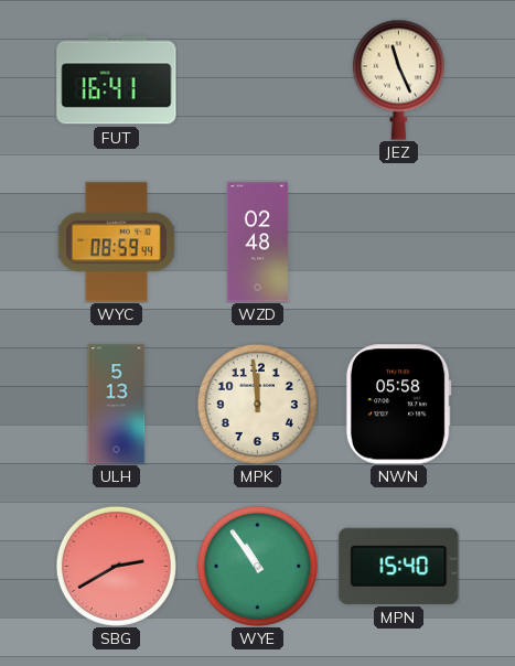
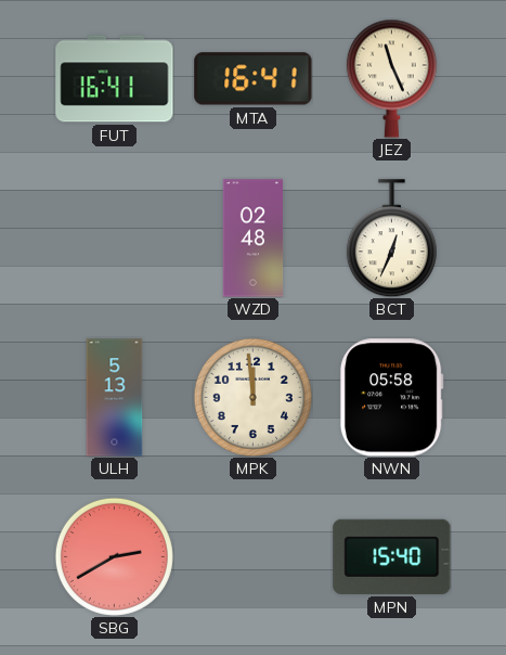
MTA: none -> 16:41 (254, 79)
WYC: 08:59 -> none (116, 243)
BCT: none -> 12:34 (391, 239)
WYE: 10:54 -> none (257, 566)
